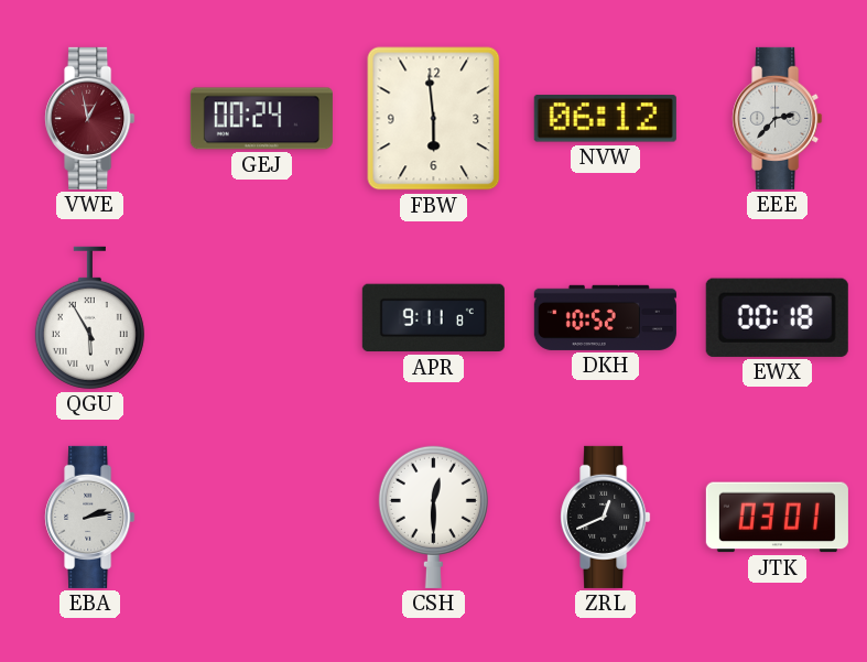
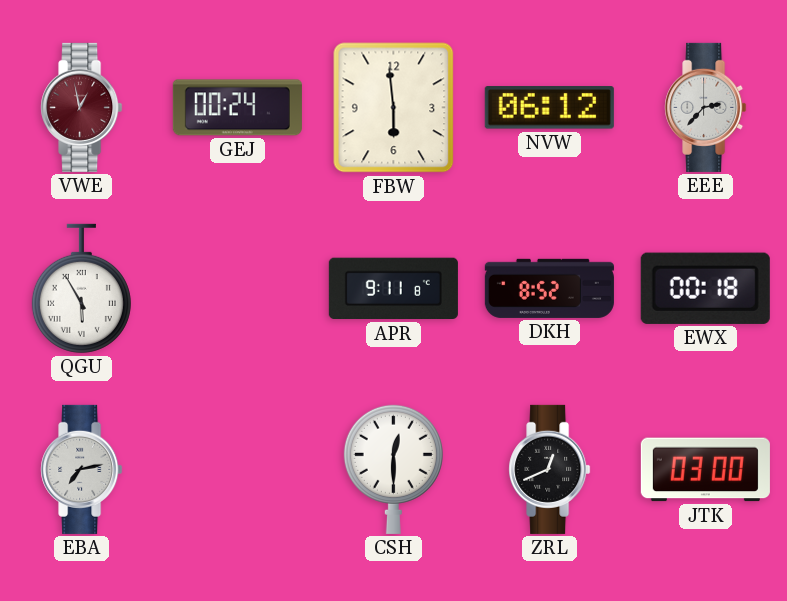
DKH: 10:52 -> 8:52 (549, 288)
EBA: 2:13 -> 7:13 (82, 469)
JTK: 03:01 -> 03:00 (705, 470)
